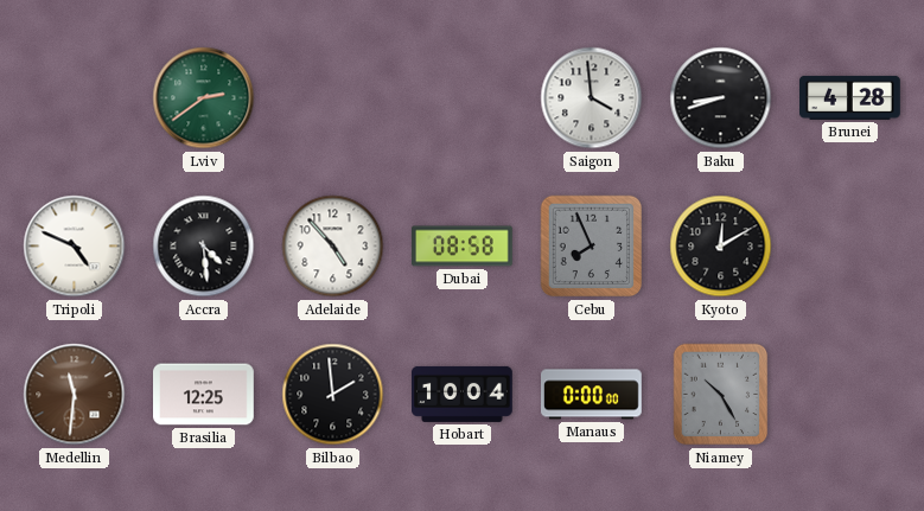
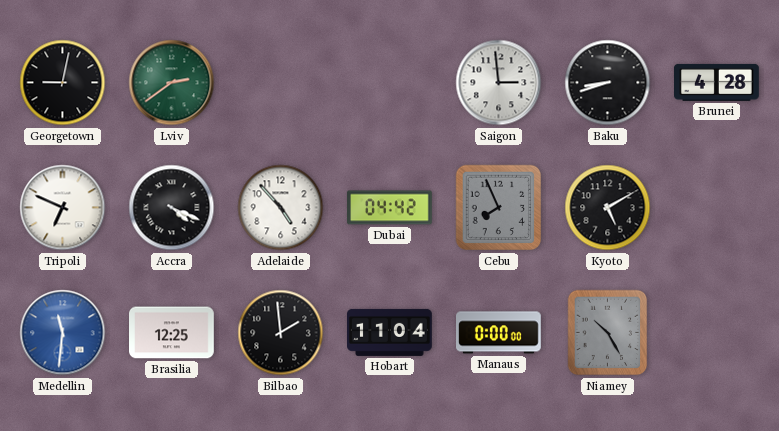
Georgetown: none -> 9:02 (63, 83)
Saigon: 3:59 -> 2:59 (499, 83)
Tripoli: 4:49 -> 6:49 (63, 208)
Accra: 4:29 -> 4:19 (172, 208)
Dubai: 08:58 -> 04:42 (390, 208)
Kyoto: 12:10 -> 5:10 (608, 208)
Medellin dial: brown -> blue (63, 333)
Hobart: 10:04 -> 11:04 (390, 332)
